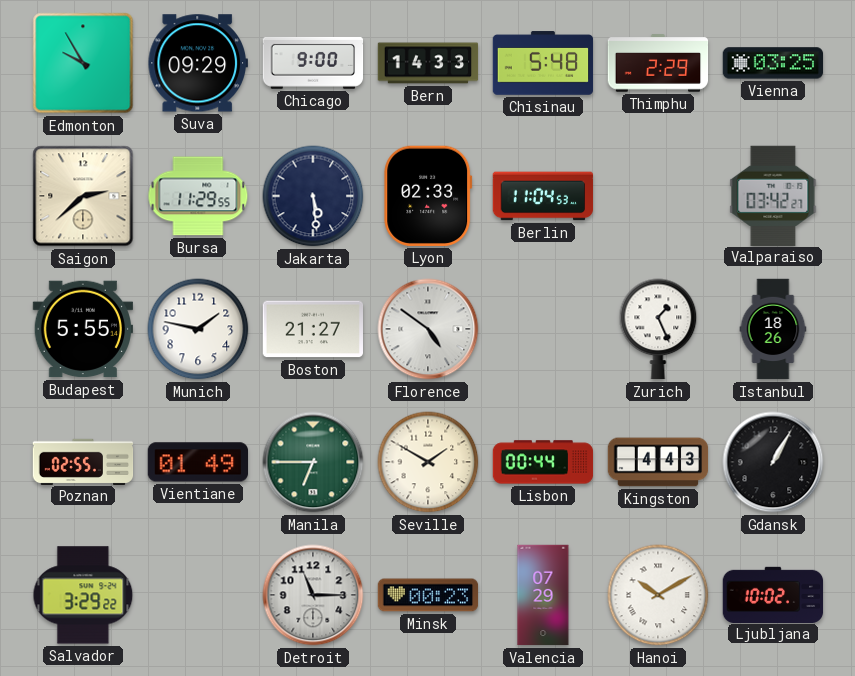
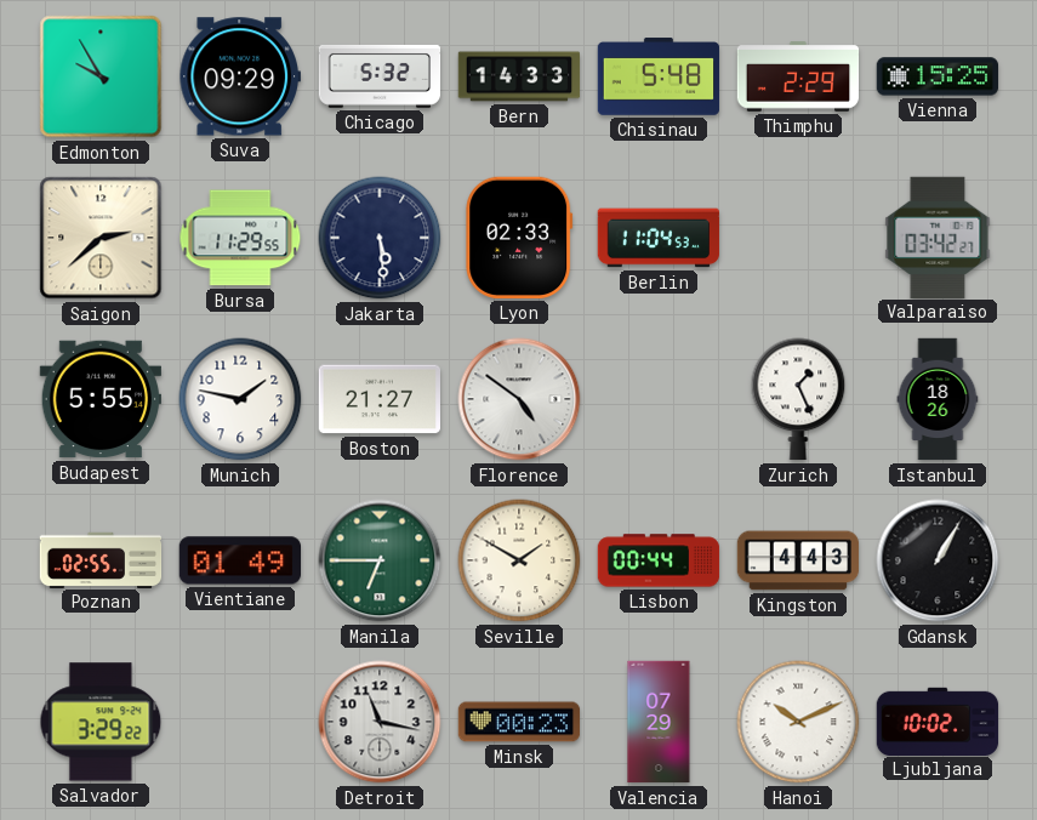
Chicago: 9:00 -> 5:32 (380, 76)
Vienna: 03:25 -> 15:25 (938, 76)
Detroit: 11:15 -> 11:17 (380, 722)
Hanoi: 10:10 -> 10:11 (798, 722)
